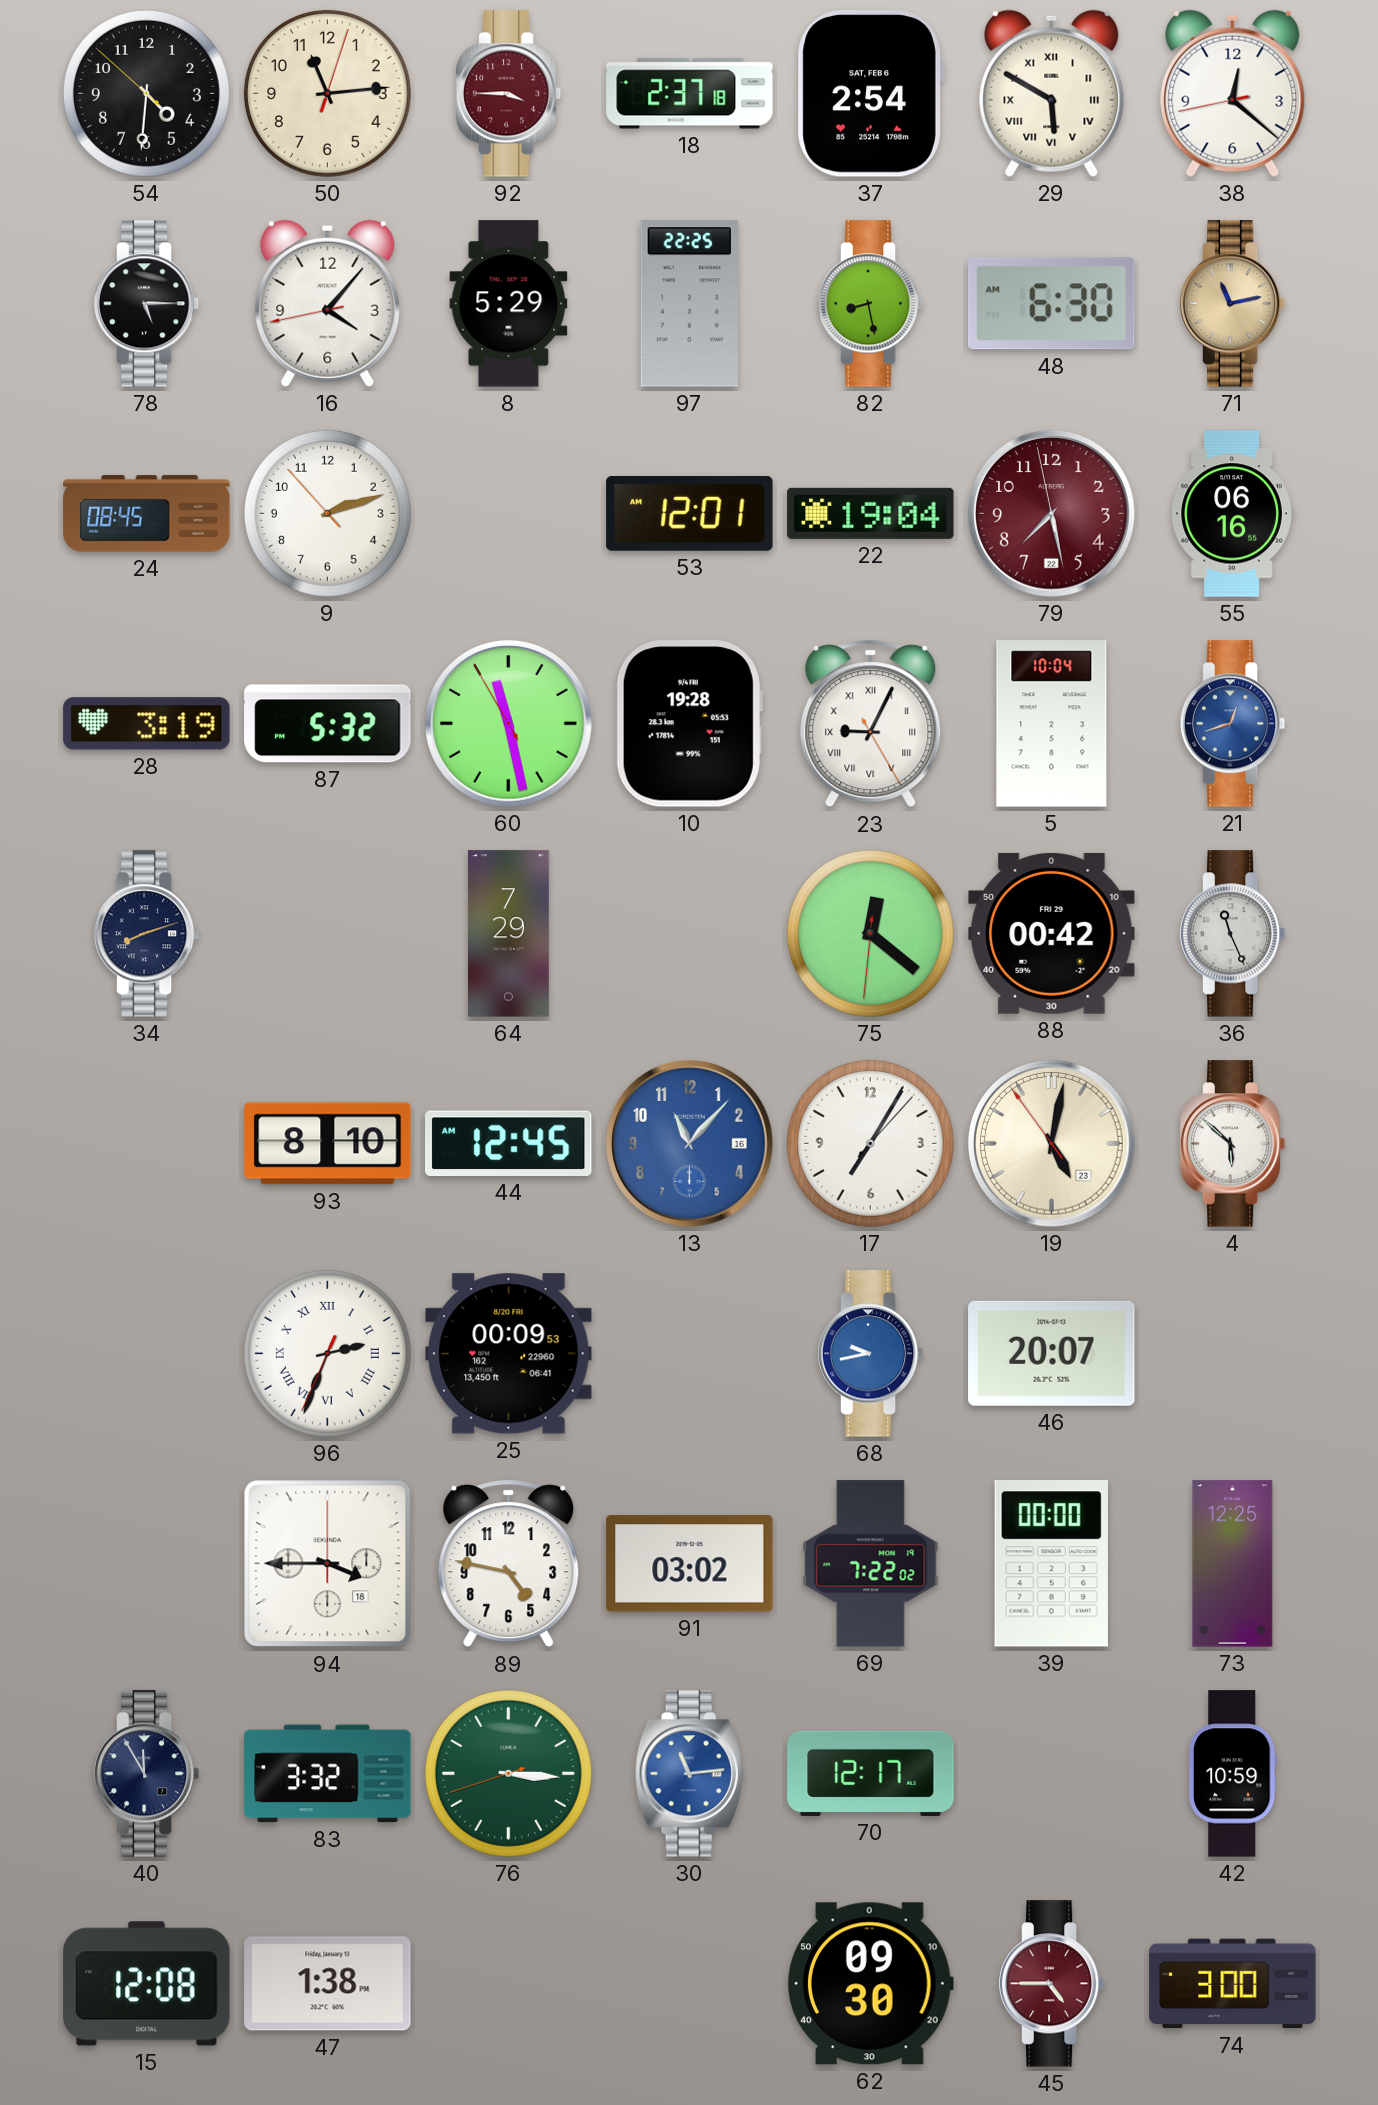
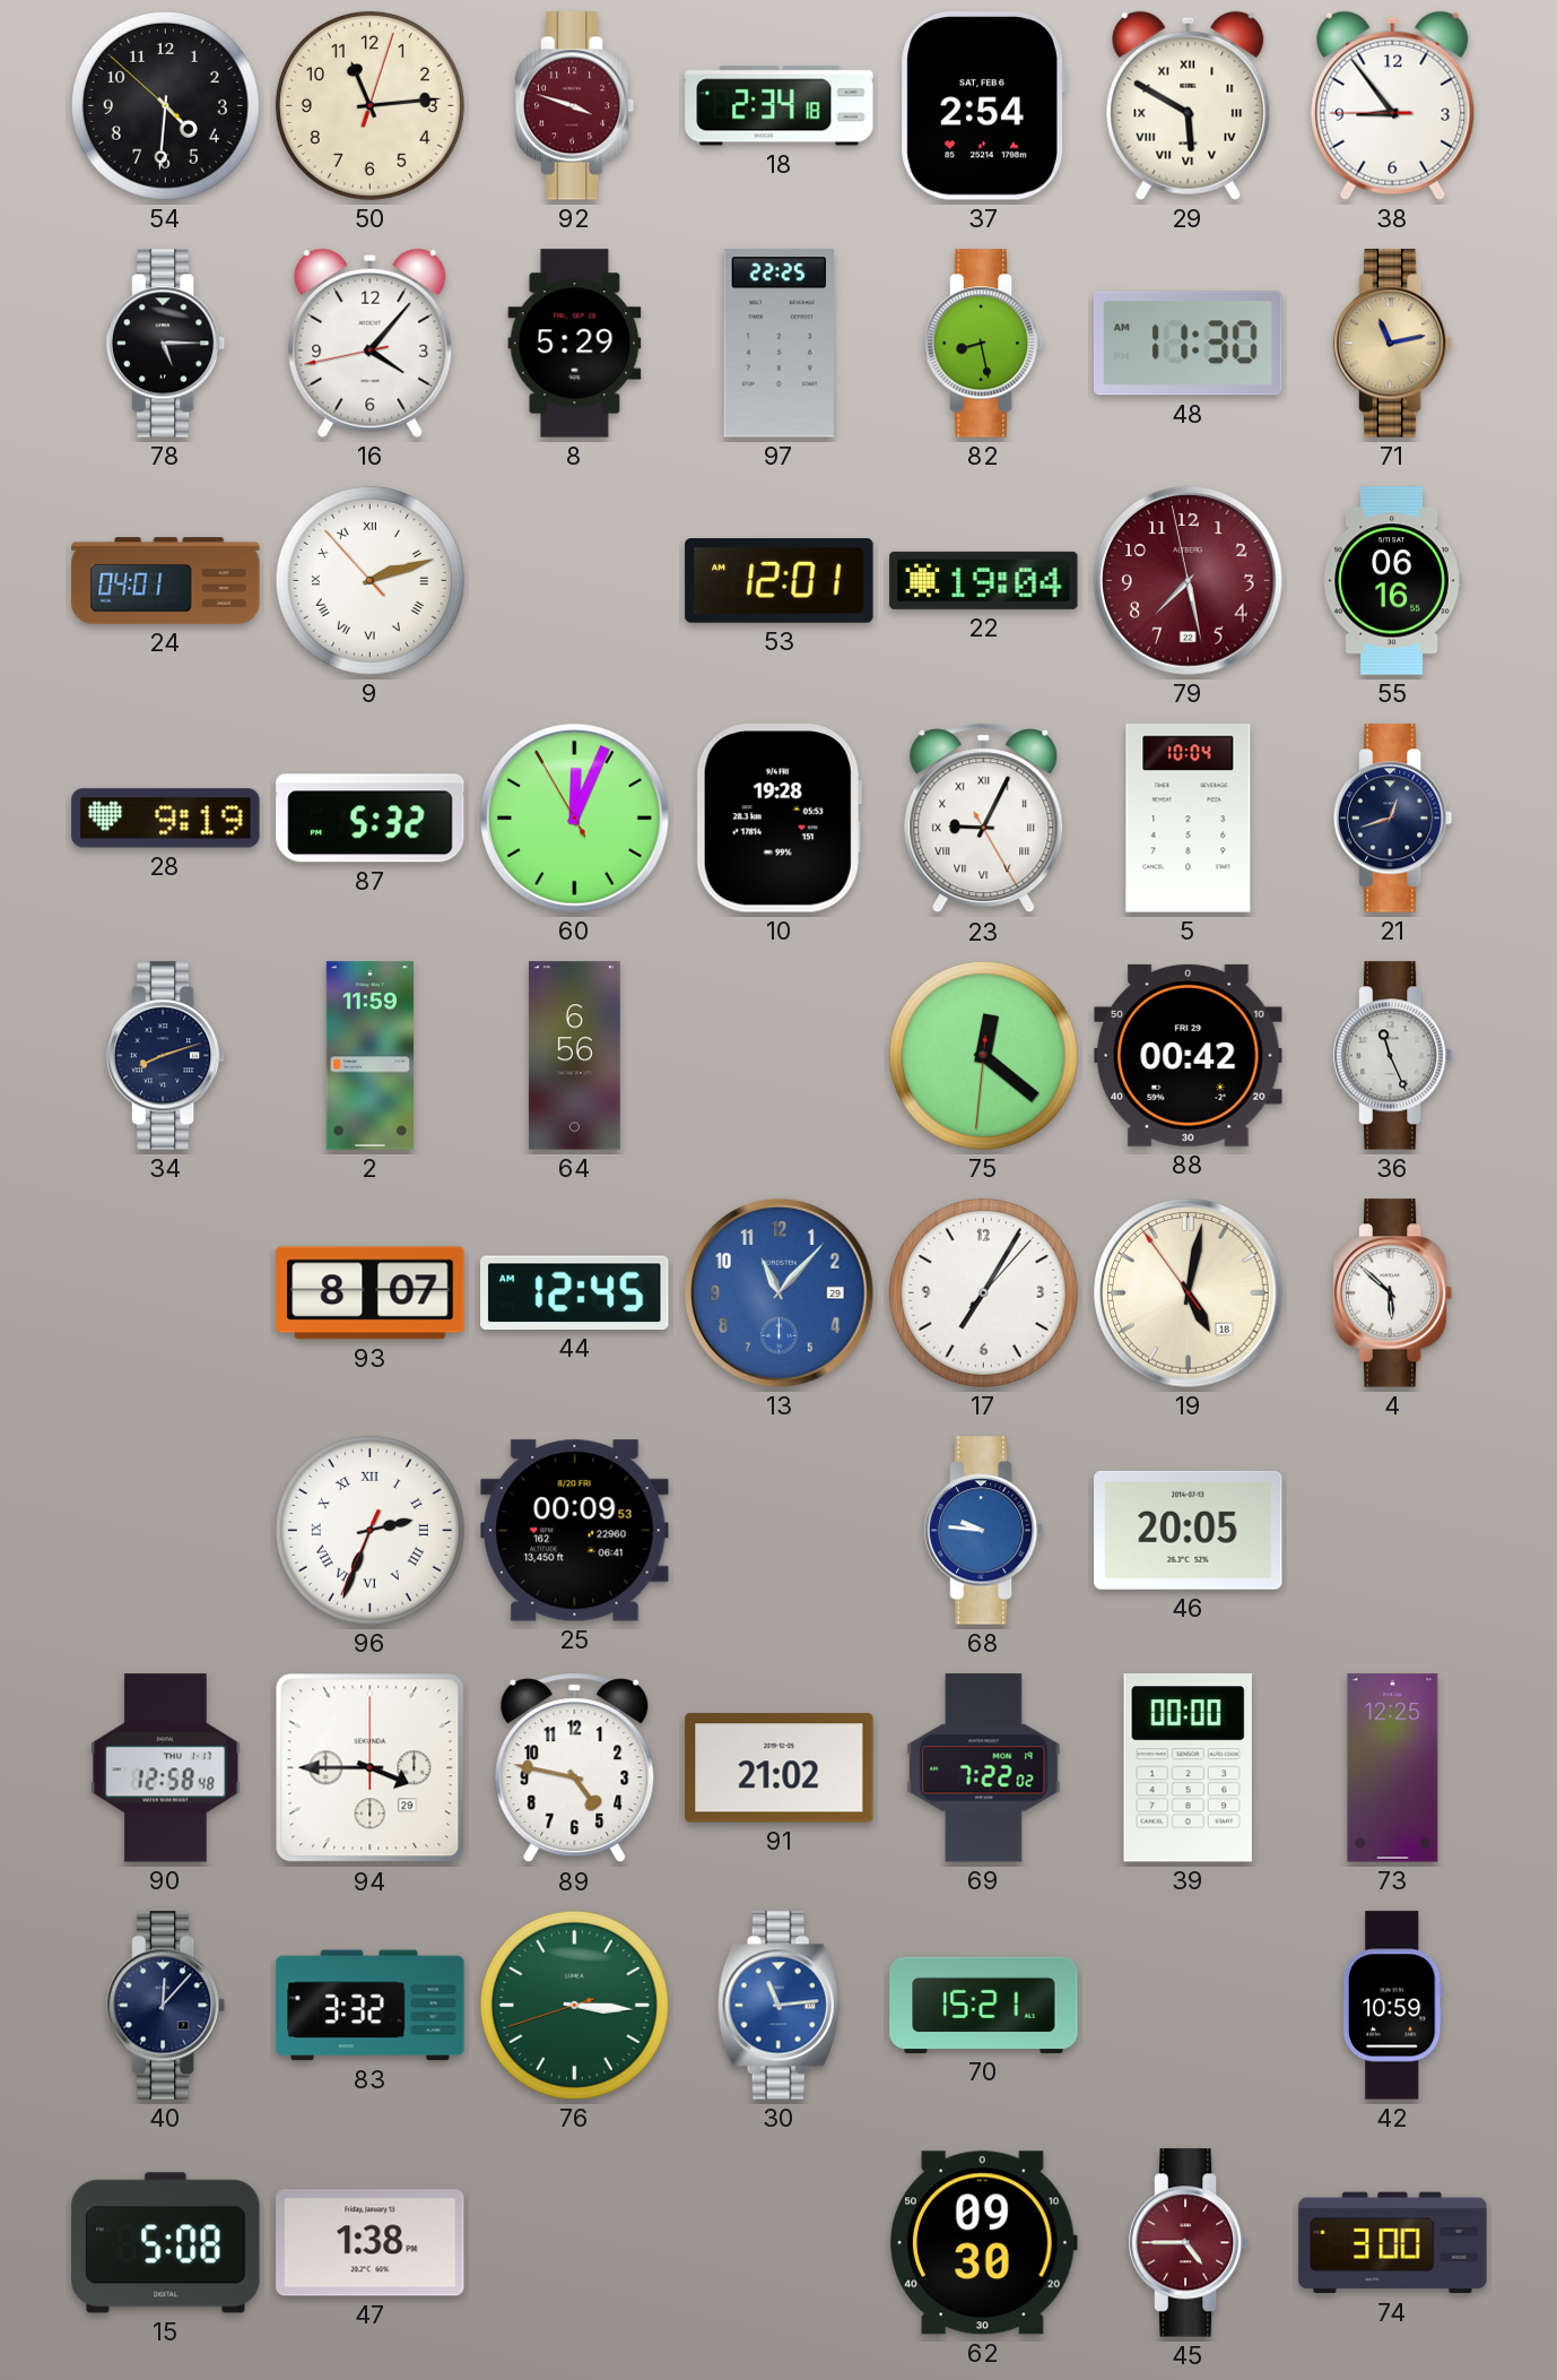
92: 3:45 -> 3:48 (575, 106)
18: 2:37 -> 2:34 (780, 106)
38: 12:21 -> 8:53 (1393, 105)
48: 6:30 -> 11:30 (1188, 344)
24: 08:45 -> 04:01 (166, 581)
9 numerals: Arabic -> Roman (369, 580)
28: 3:19 -> 9:19 (166, 819)
60: 11:27 -> 12:03 (575, 819)
21 dial: blue -> navy (1393, 819)
2: none -> 11:59 (369, 1056)
64: 7:29 -> 6:56 (574, 1056)
93: 8:10 -> 8:07 (371, 1293)
13 date: 16 -> 29 (780, 1293)
19 date: 23 -> 18 (1189, 1293)
68: 9:43 -> 9:46 (984, 1531)
46: 20:07 -> 20:05 (1189, 1530)
90: none -> 12:58 (166, 1768)
94 date: 18 -> 29 (371, 1768)
91: 03:02 -> 21:02 (780, 1768)
40: 11:55 -> 12:07 (166, 2006)
70: 12:17 -> 15:21 (984, 2005)
15: 12:08 -> 5:08 (166, 2243)
